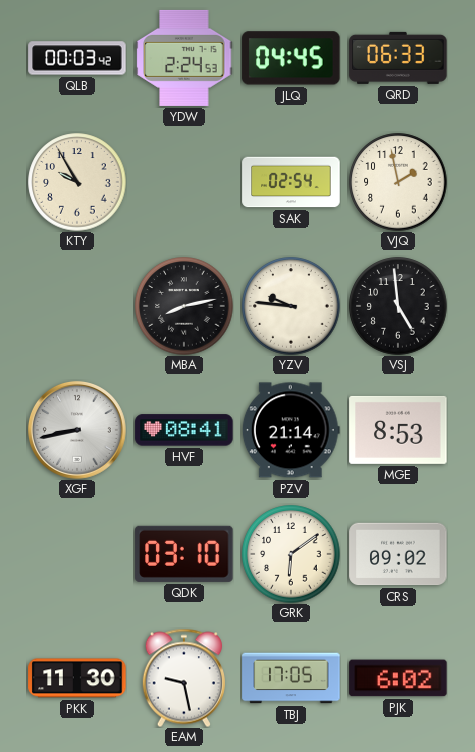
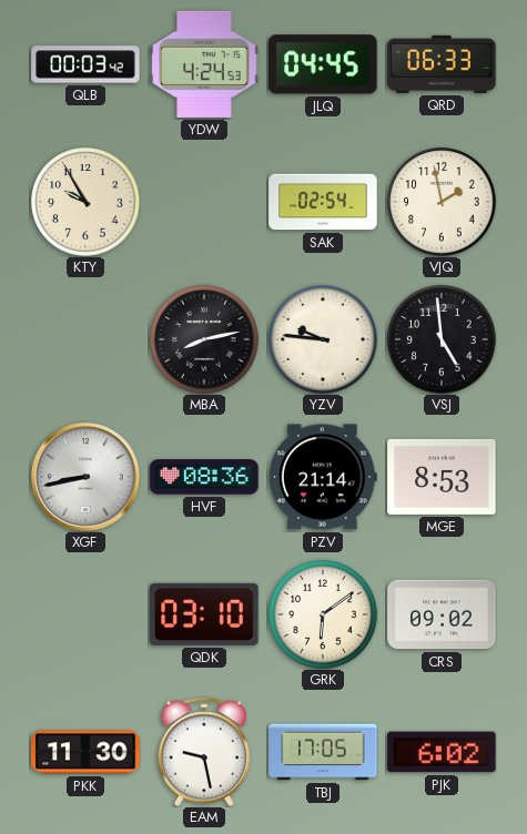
YDW: 2:24 -> 4:24 (204, 64)
HVF: 08:41 -> 08:36 (204, 477)
